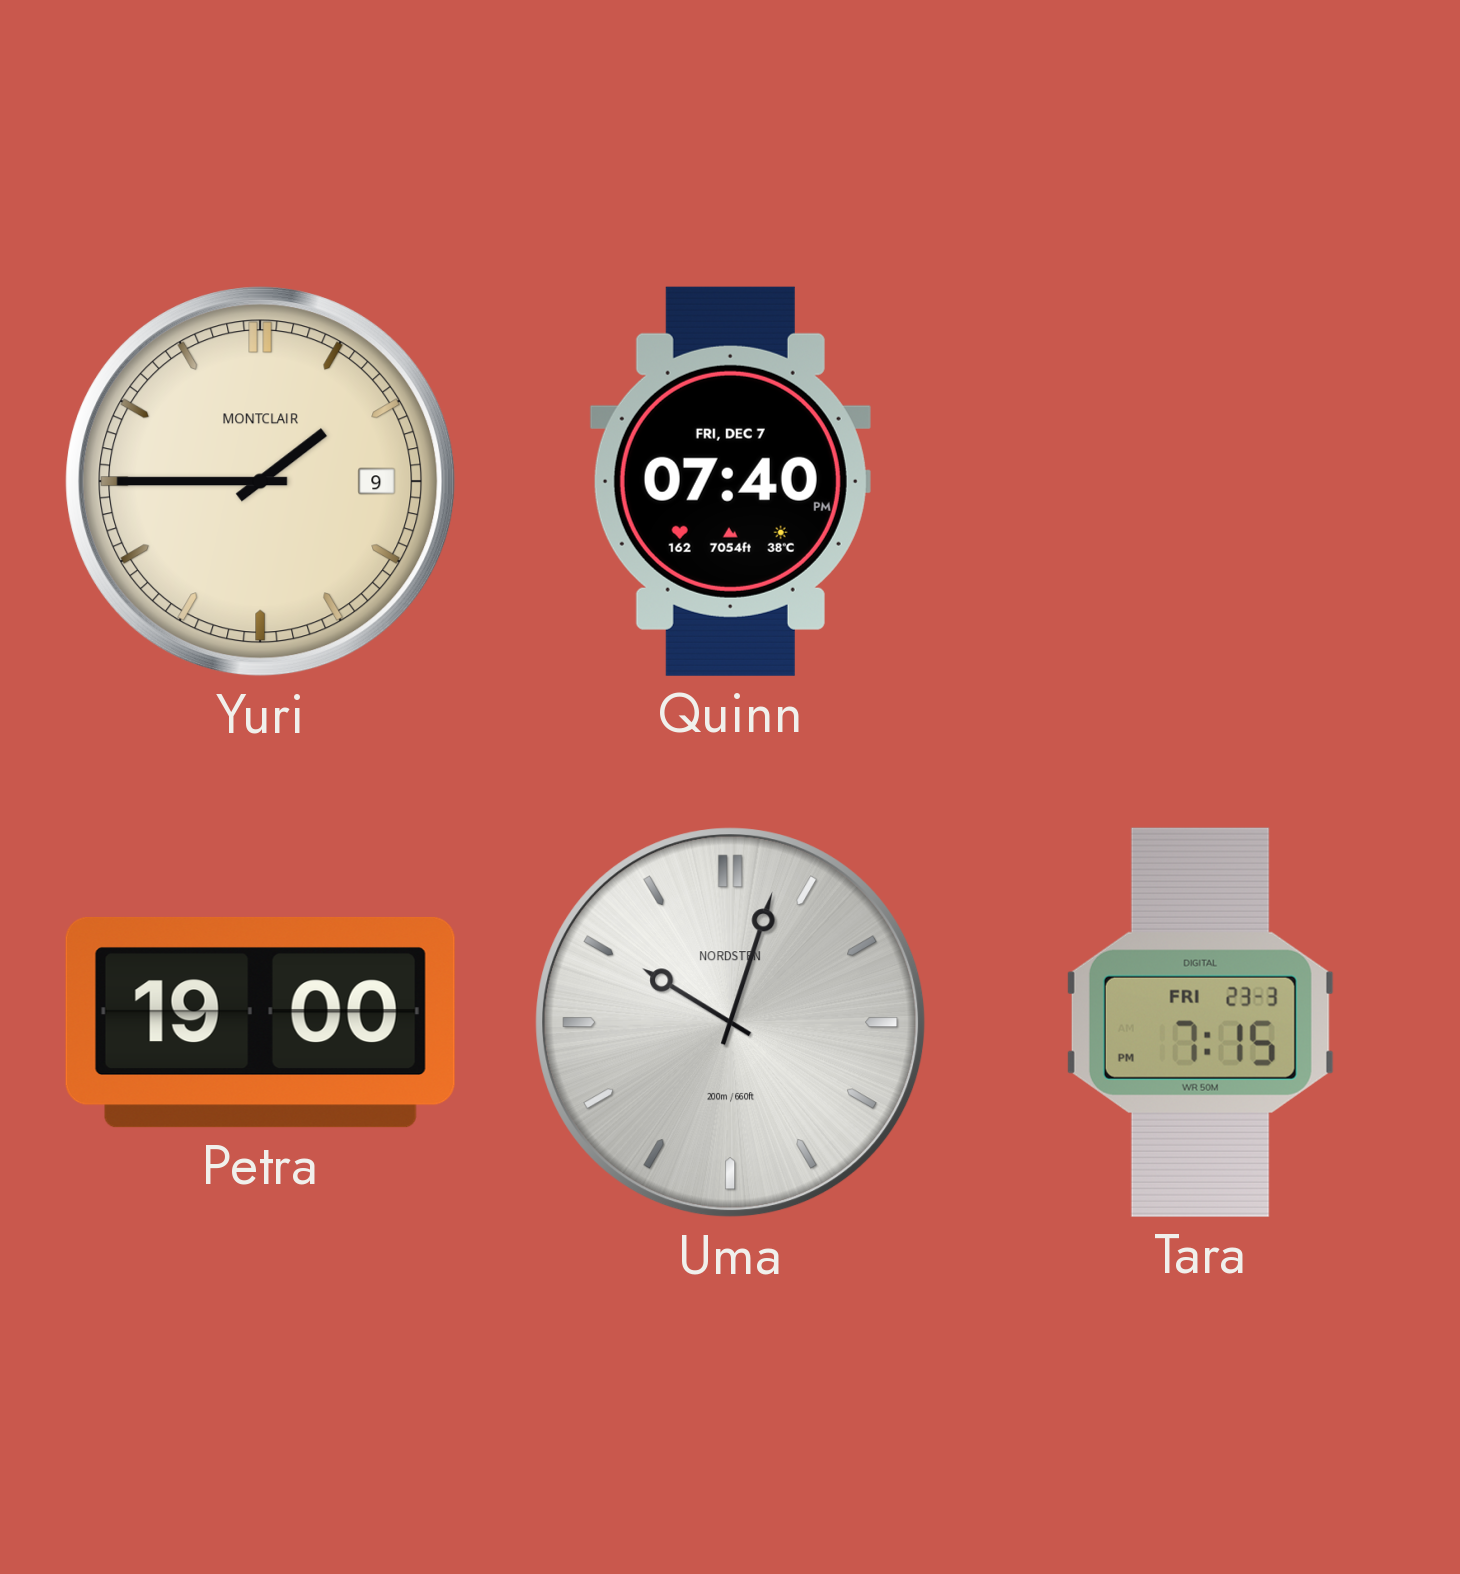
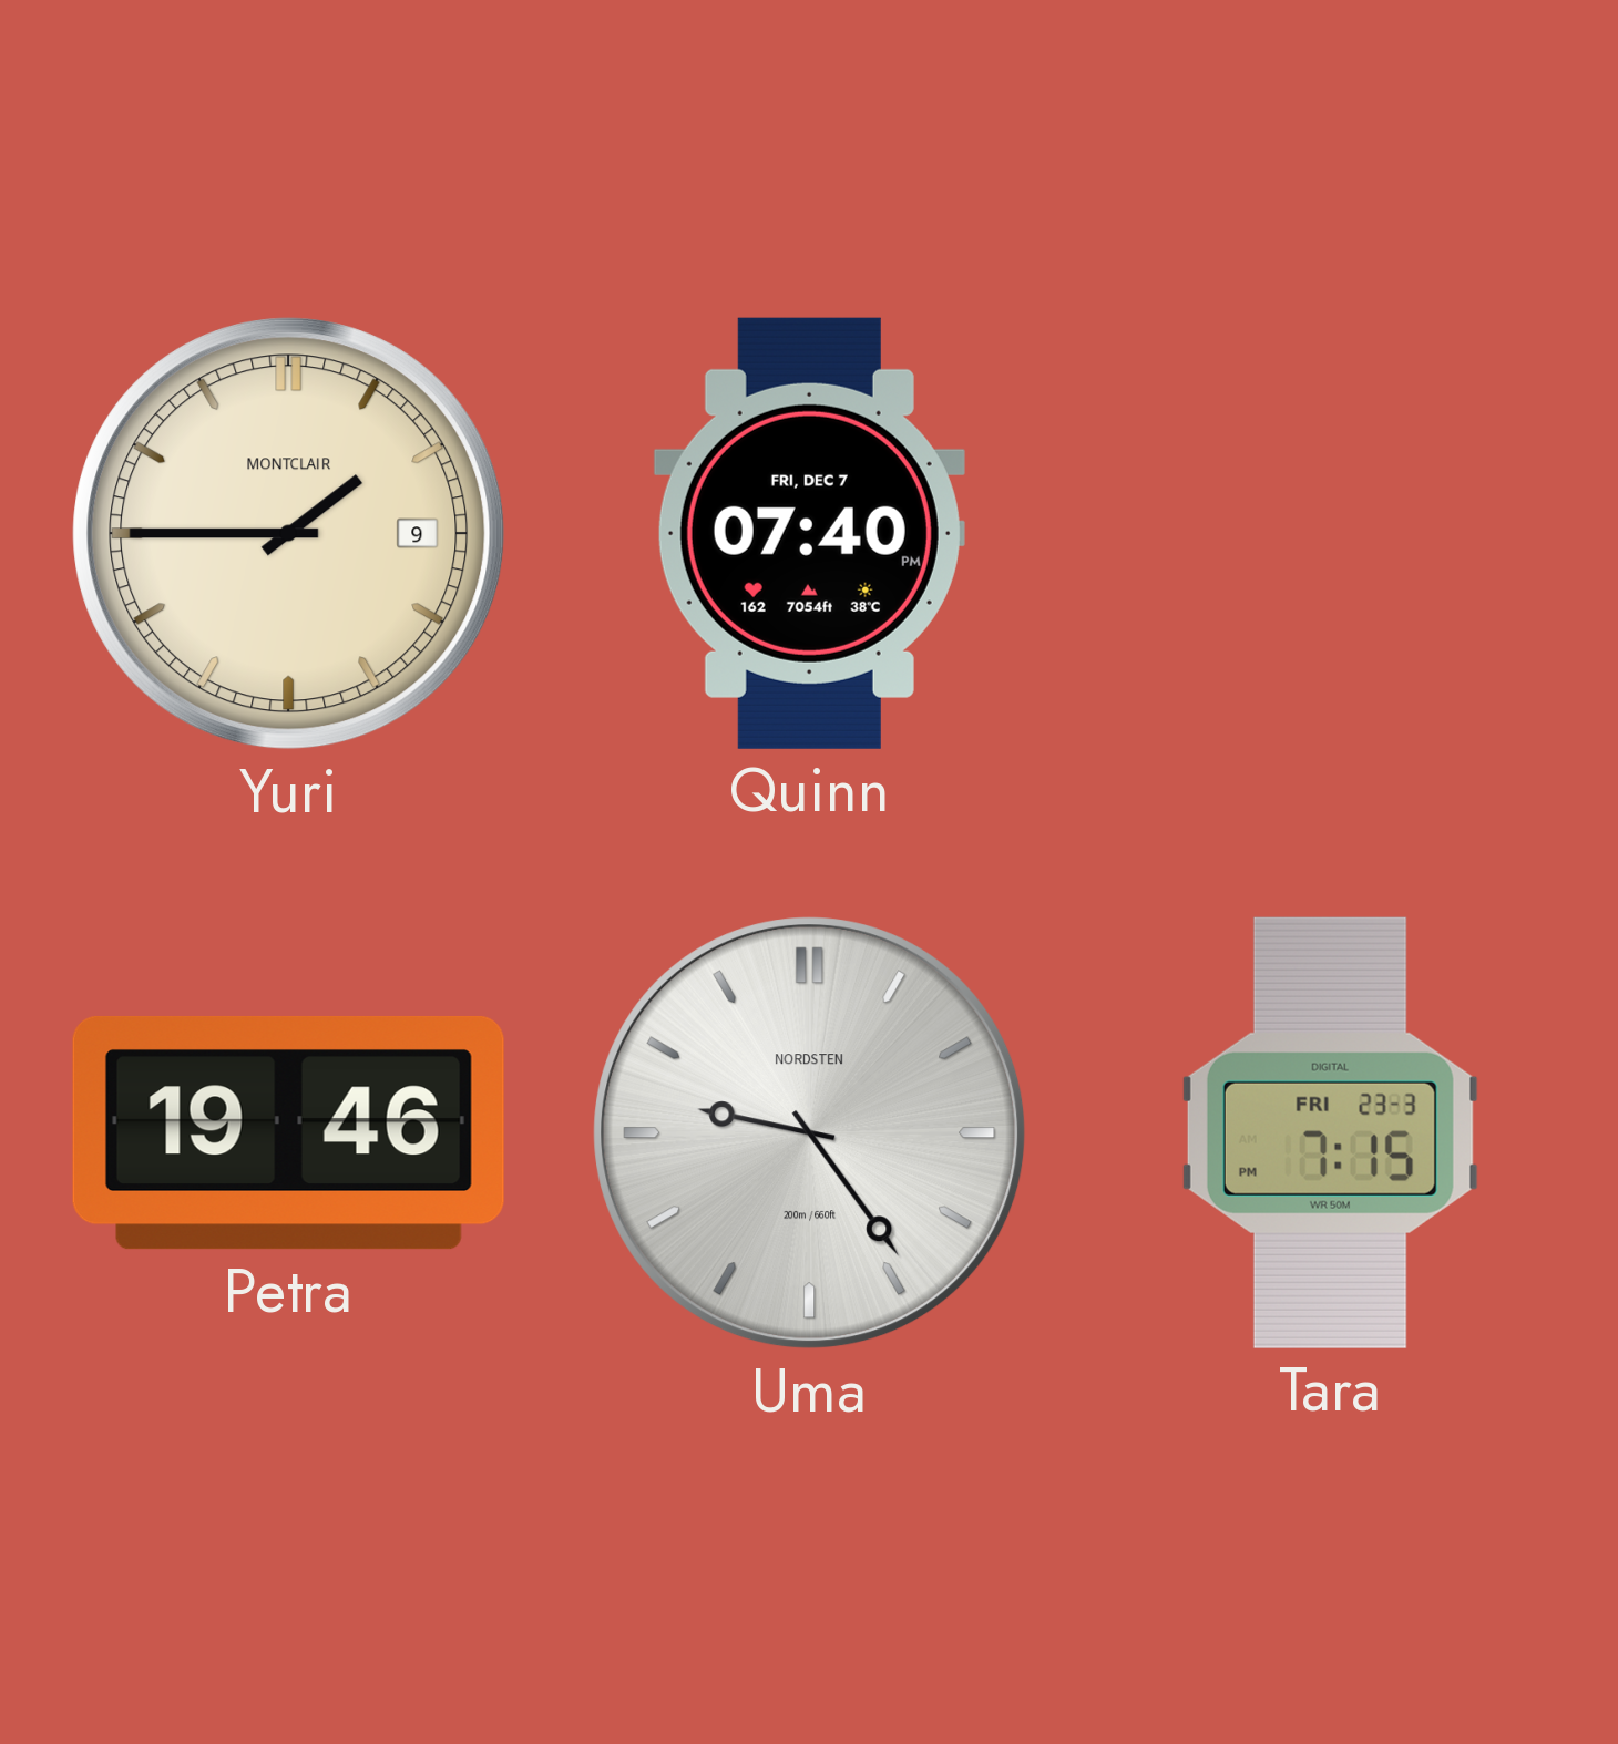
Petra: 19:00 -> 19:46 (288, 1132)
Uma: 10:03 -> 9:24 (810, 1133)
